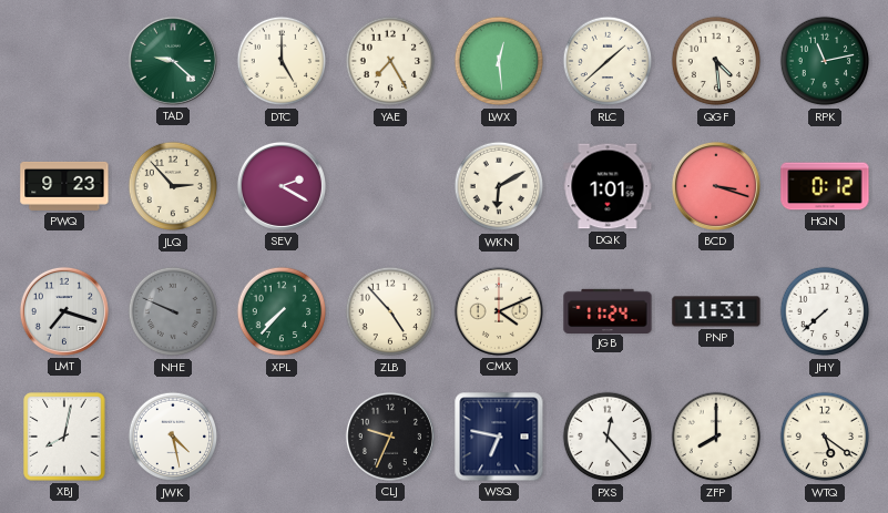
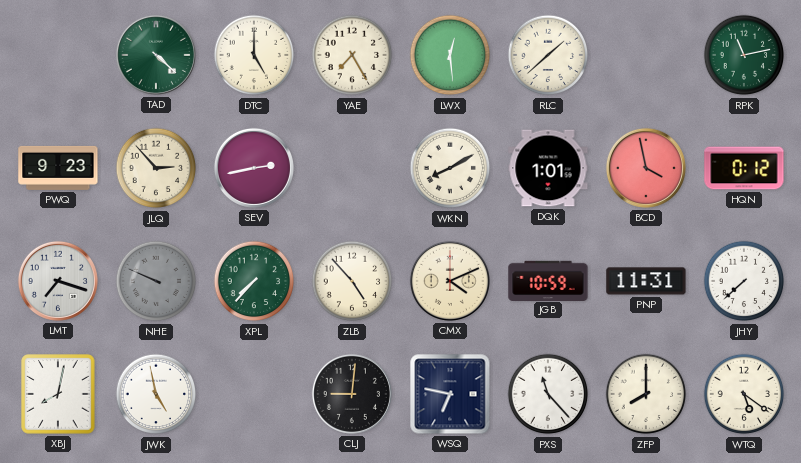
TAD: 9:22 -> 4:22 (156, 55)
QGF: 4:29 -> none (716, 61)
SEV: 2:20 -> 2:43 (254, 168)
WKN: 6:10 -> 8:10 (450, 168)
BCD: 3:18 -> 3:58 (646, 168)
JGB: 11:24 -> 10:59 (548, 280)
JWK: 4:28 -> 4:58 (156, 394)
CLJ: 9:34 -> 9:01 (352, 394)
PXS: 12:23 -> 11:23 (548, 394)
